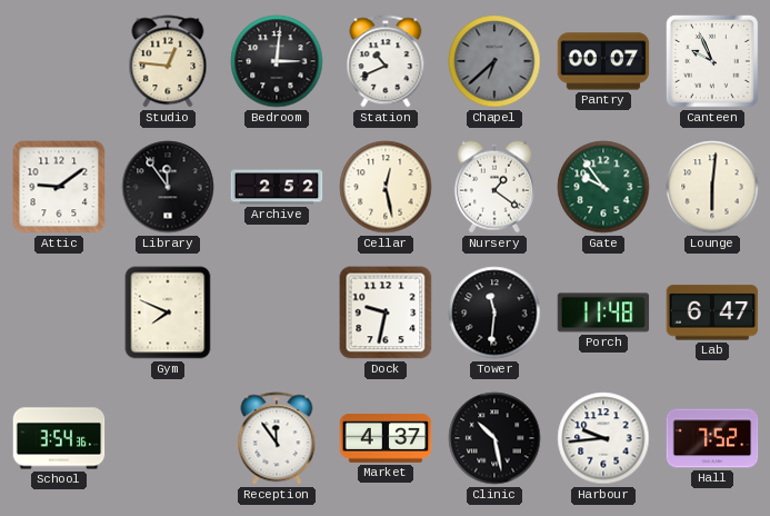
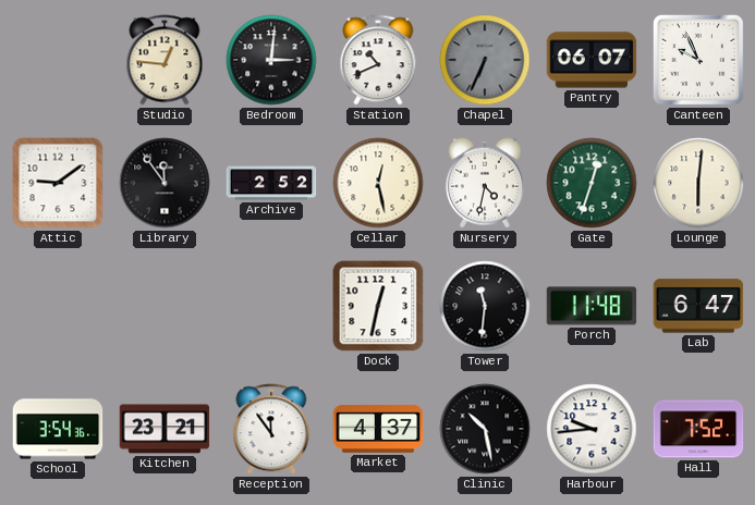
Chapel: 6:38 -> 6:34 (485, 60)
Pantry: 00:07 -> 06:07 (592, 60)
Nursery: 1:21 -> 4:32 (485, 183)
Gate: 9:54 -> 12:33 (592, 183)
Gym: 7:49 -> none (168, 312)
Dock: 9:32 -> 12:32 (378, 306)
Kitchen: none -> 23:21 (165, 429)
